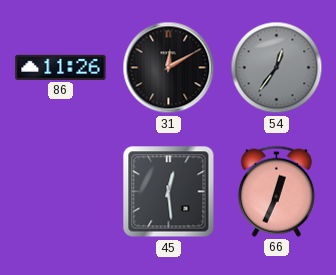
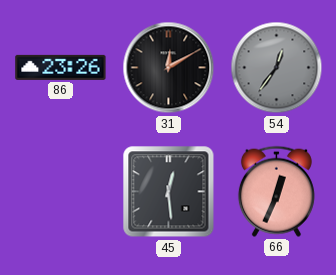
86: 11:26 -> 23:26 (61, 67)
